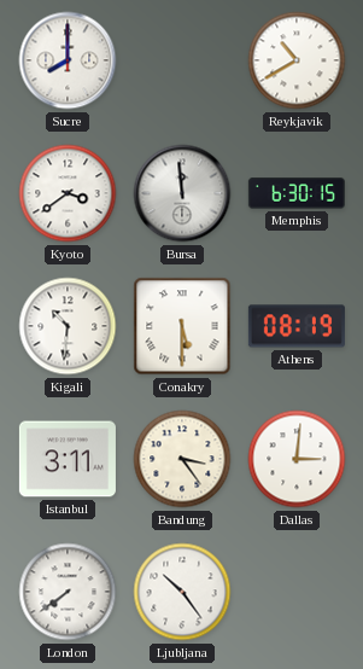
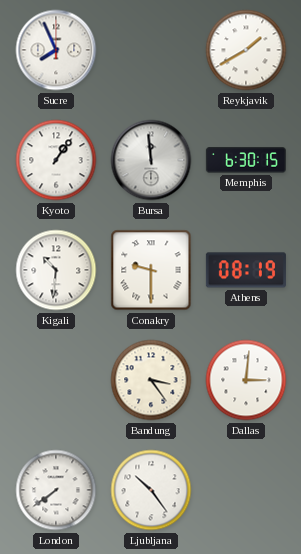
Sucre: 8:00 -> 7:56 (56, 50)
Reykjavik: 10:40 -> 1:40 (246, 50)
Kyoto: 3:39 -> 1:06 (56, 160)
Conakry: 5:30 -> 9:30 (151, 270)
Istanbul: 3:11 -> none (68, 459)
